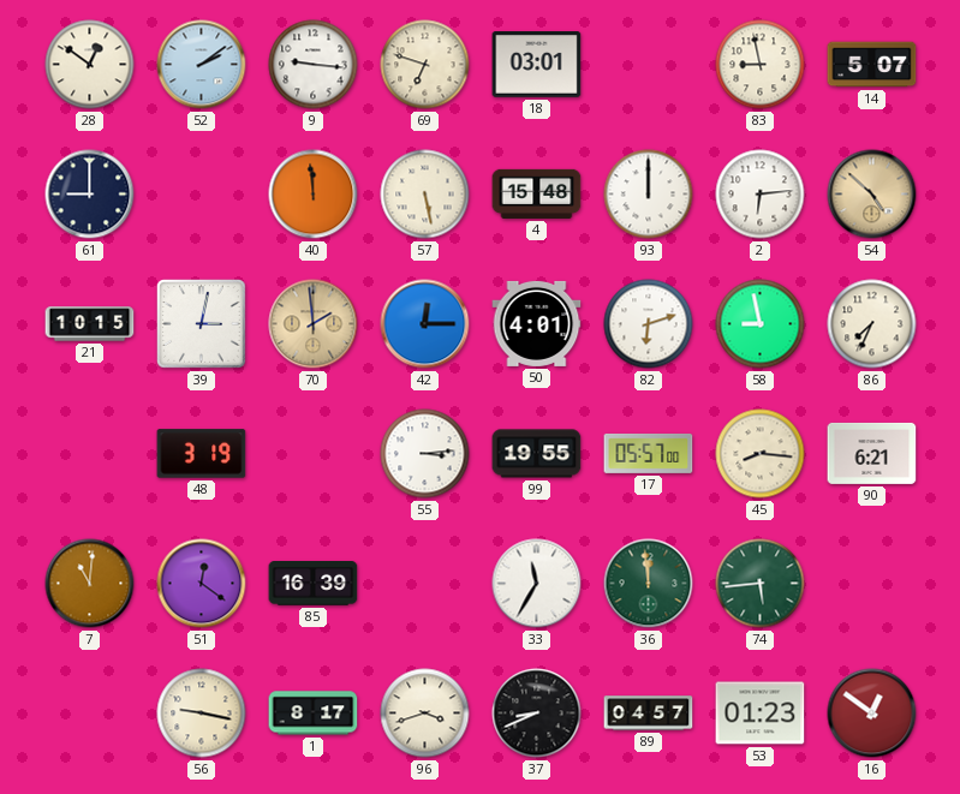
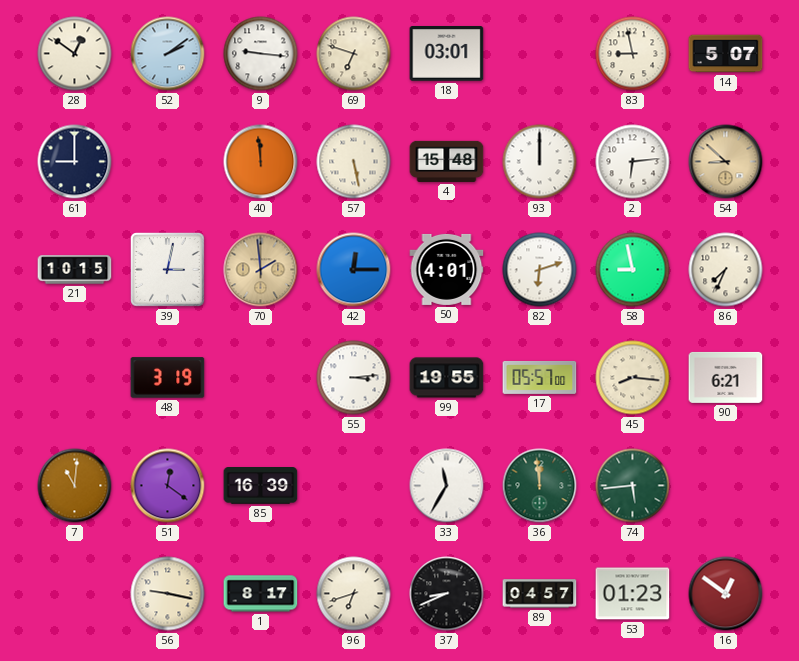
54: 4:52 -> 8:52 (726, 162)
96: 3:42 -> 6:42 (354, 594)
